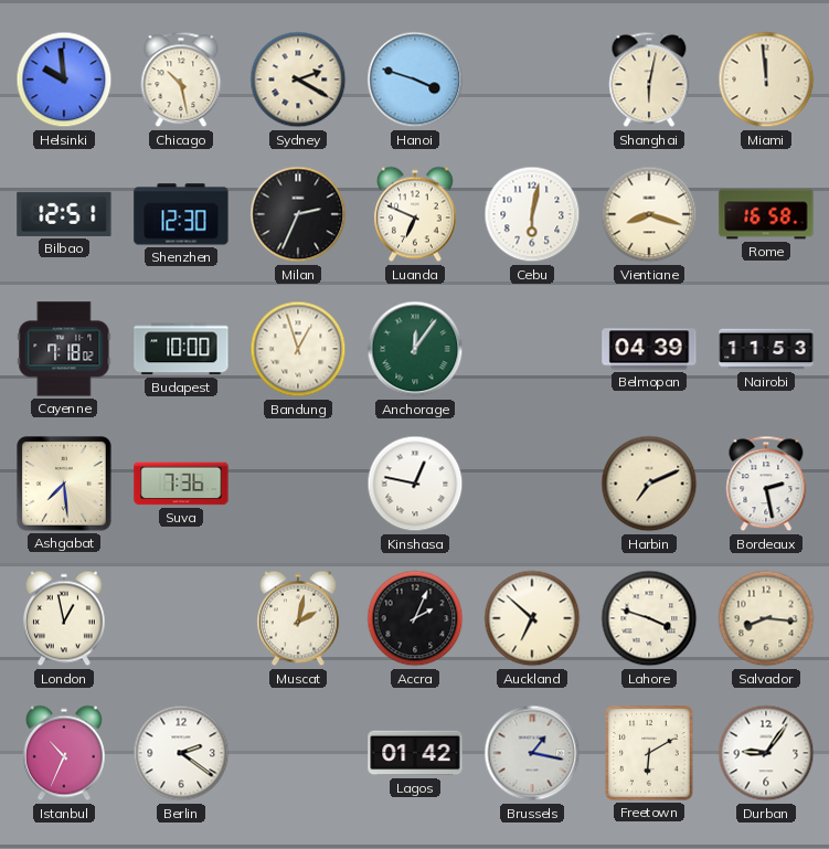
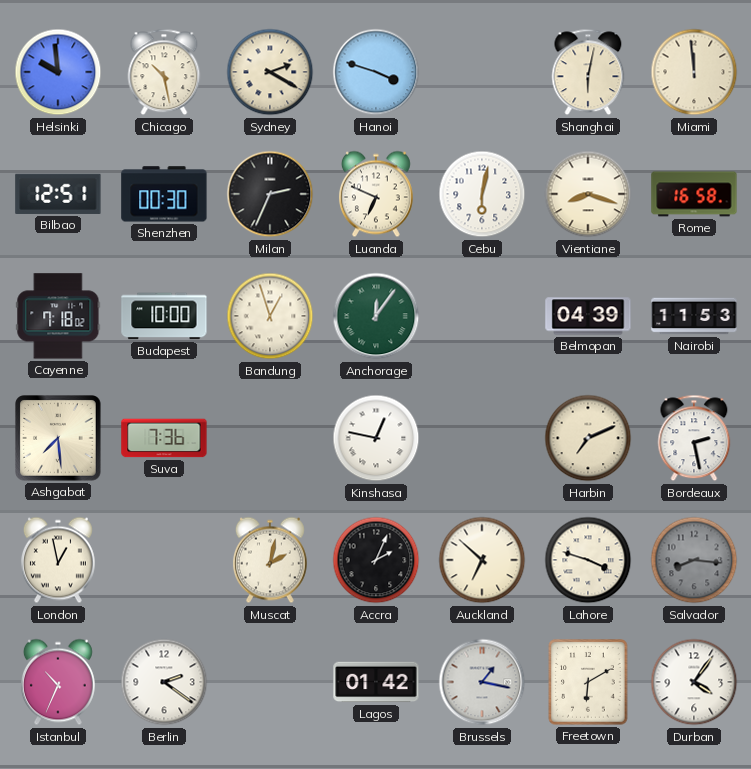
Shenzhen: 12:30 -> 00:30 (164, 194)
Salvador dial: cream -> grey (694, 560)
Durban: 9:06 -> 4:06 (694, 682)
